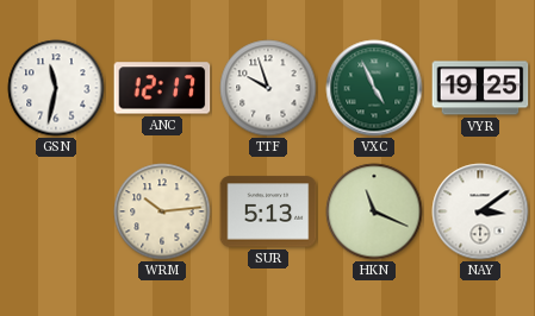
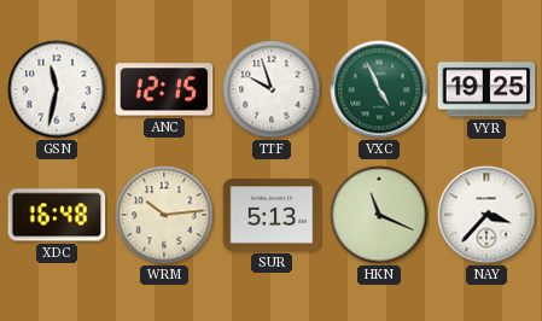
ANC: 12:17 -> 12:15 (164, 89)
XDC: none -> 16:48 (57, 215)
NAY: 3:09 -> 3:37 (486, 215)
